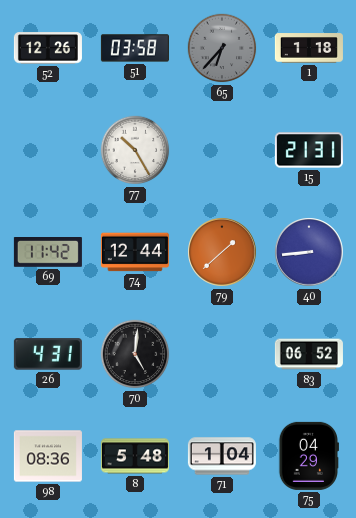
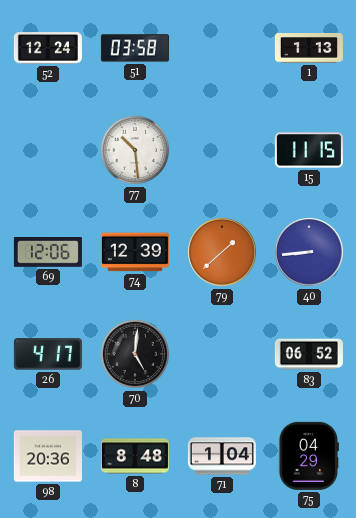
52: 12:26 -> 12:24 (48, 48)
65: 6:37 -> none (222, 48)
1: 1:18 -> 1:13 (309, 48)
77: 10:25 -> 10:29 (135, 150)
15: 21:31 -> 11:15 (309, 150)
69: 11:42 -> 12:06 (48, 253)
74: 12:44 -> 12:39 (135, 252)
26: 4:31 -> 4:17 (48, 354)
98: 08:36 -> 20:36 (48, 456)
8: 5:48 -> 8:48 (135, 456)
